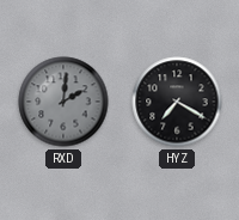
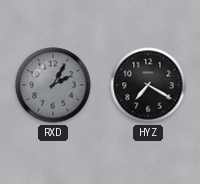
RXD: 2:01 -> 2:05 (53, 85)
